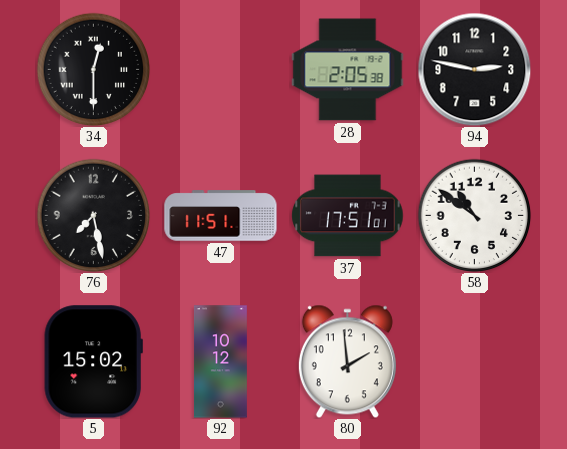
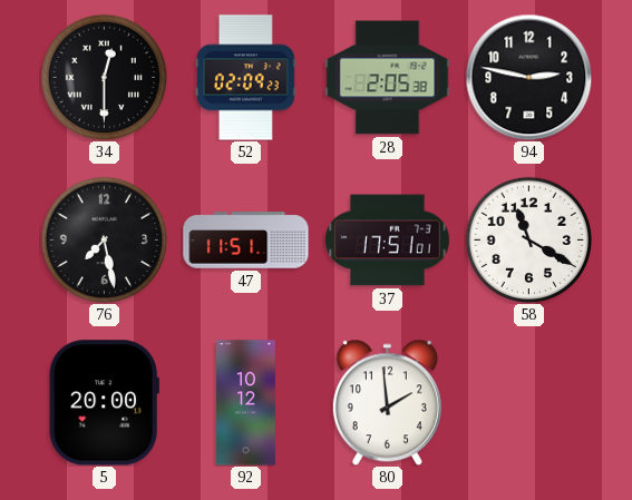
52: none -> 02:09 (245, 78)
58: 10:51 -> 11:20 (528, 239)
5: 15:02 -> 20:00 (104, 403)
